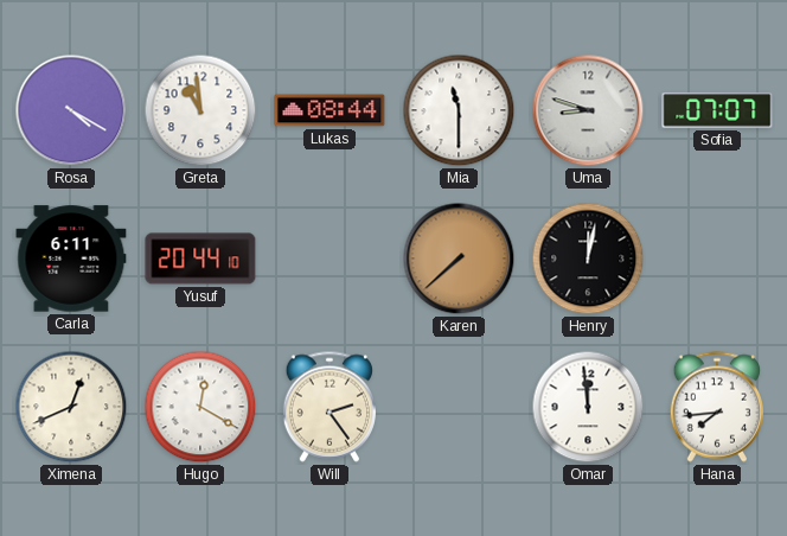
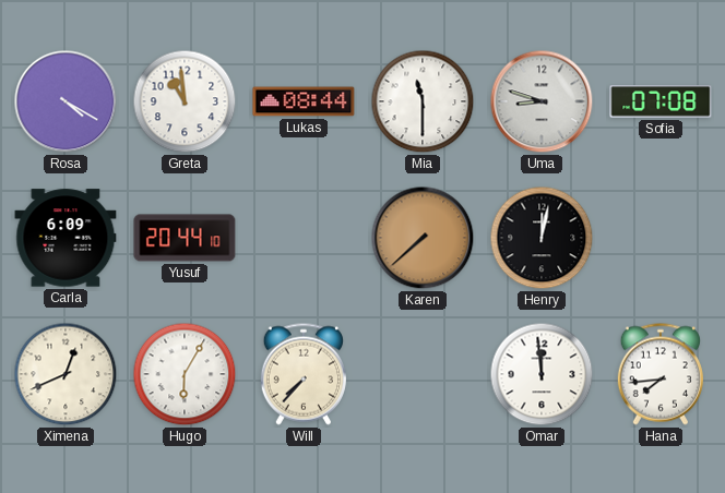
Sofia: 07:07 -> 07:08 (661, 101)
Carla: 6:11 -> 6:09 (66, 238)
Hugo: 12:20 -> 6:05 (185, 374)
Will: 2:24 -> 7:37 (304, 374)
